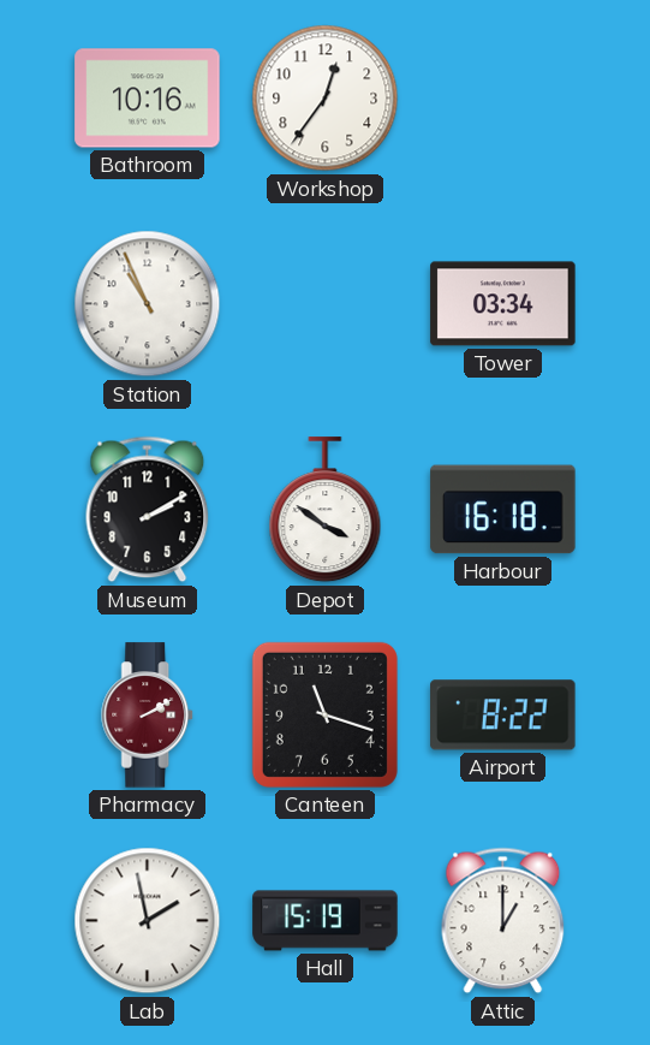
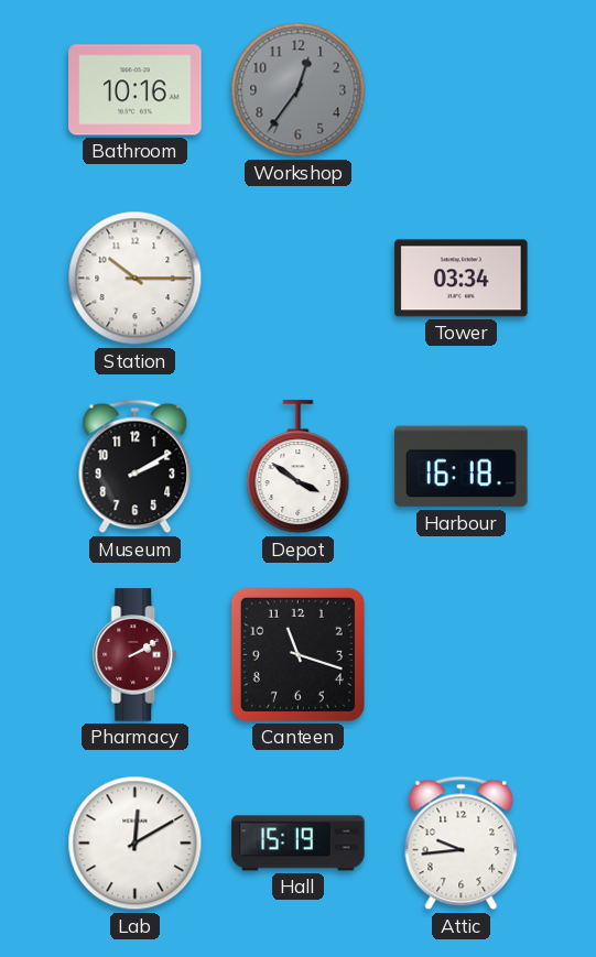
Workshop dial: white -> grey (299, 90)
Station: 10:56 -> 10:15 (136, 279)
Airport: 8:22 -> none (503, 716)
Lab: 1:58 -> 12:10 (136, 844)
Attic: 1:00 -> 9:44 (462, 844)
